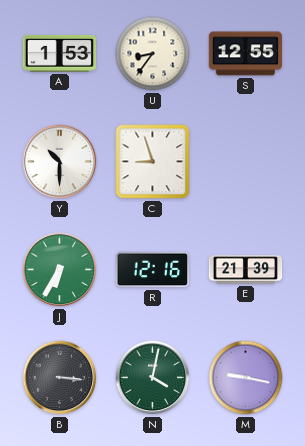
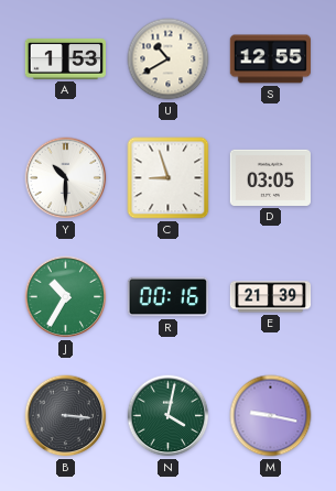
U: 8:36 -> 10:40 (169, 59)
D: none -> 03:05 (270, 177)
J: 6:35 -> 10:35 (66, 297)
R: 12:16 -> 00:16 (167, 297)
